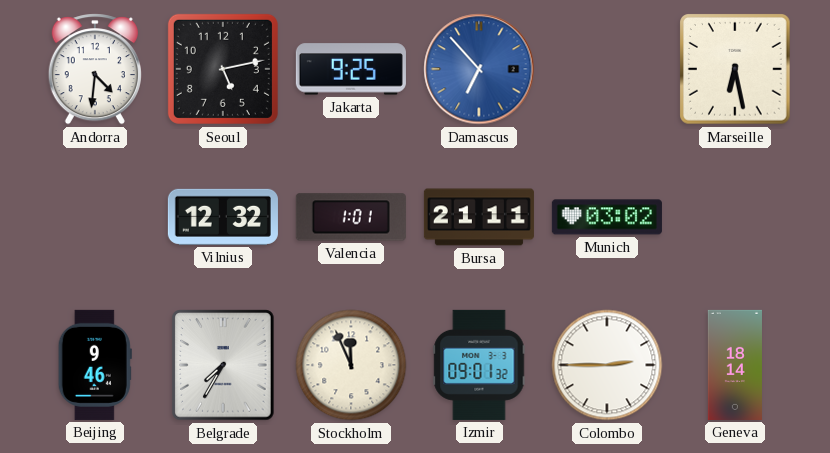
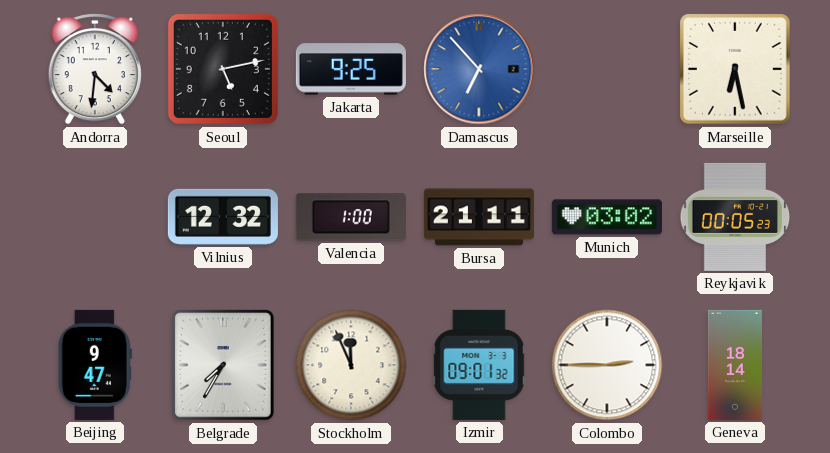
Valencia: 1:01 -> 1:00 (351, 217)
Reykjavik: none -> 00:05 (735, 217)
Beijing: 9:46 -> 9:47 (95, 365)
